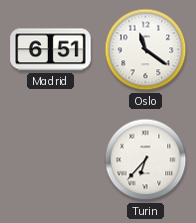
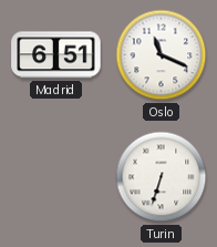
Oslo: 11:21 -> 11:19 (162, 55)
Turin: 6:37 -> 6:33 (162, 177)
